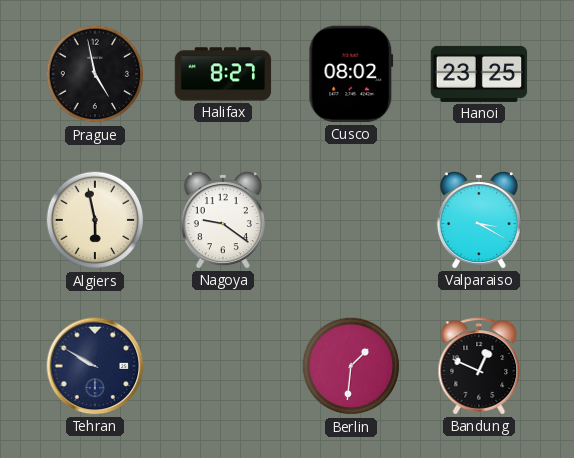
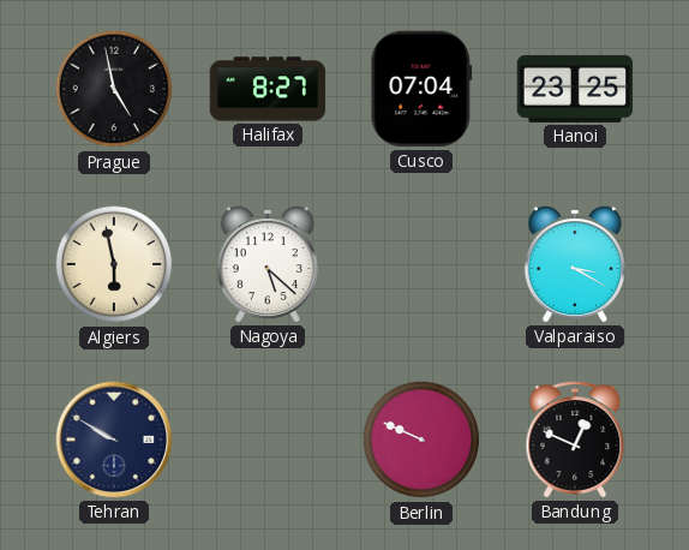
Cusco: 08:02 -> 07:04 (421, 89)
Nagoya: 9:21 -> 5:22 (268, 265)
Berlin: 1:31 -> 9:49 (421, 440)
